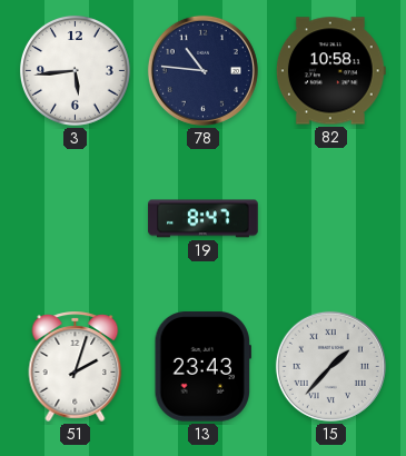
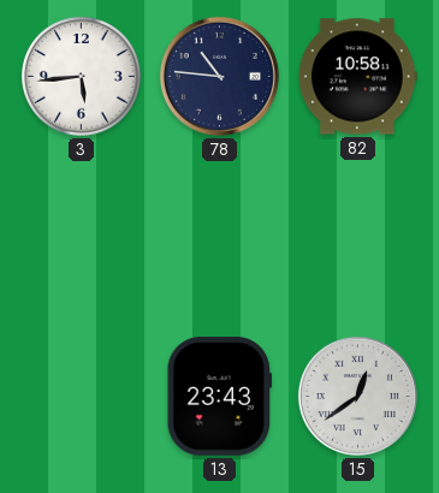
19: 8:47 -> none (204, 219)
51: 2:03 -> none (76, 366)
15: 1:37 -> 12:39 (357, 396)
